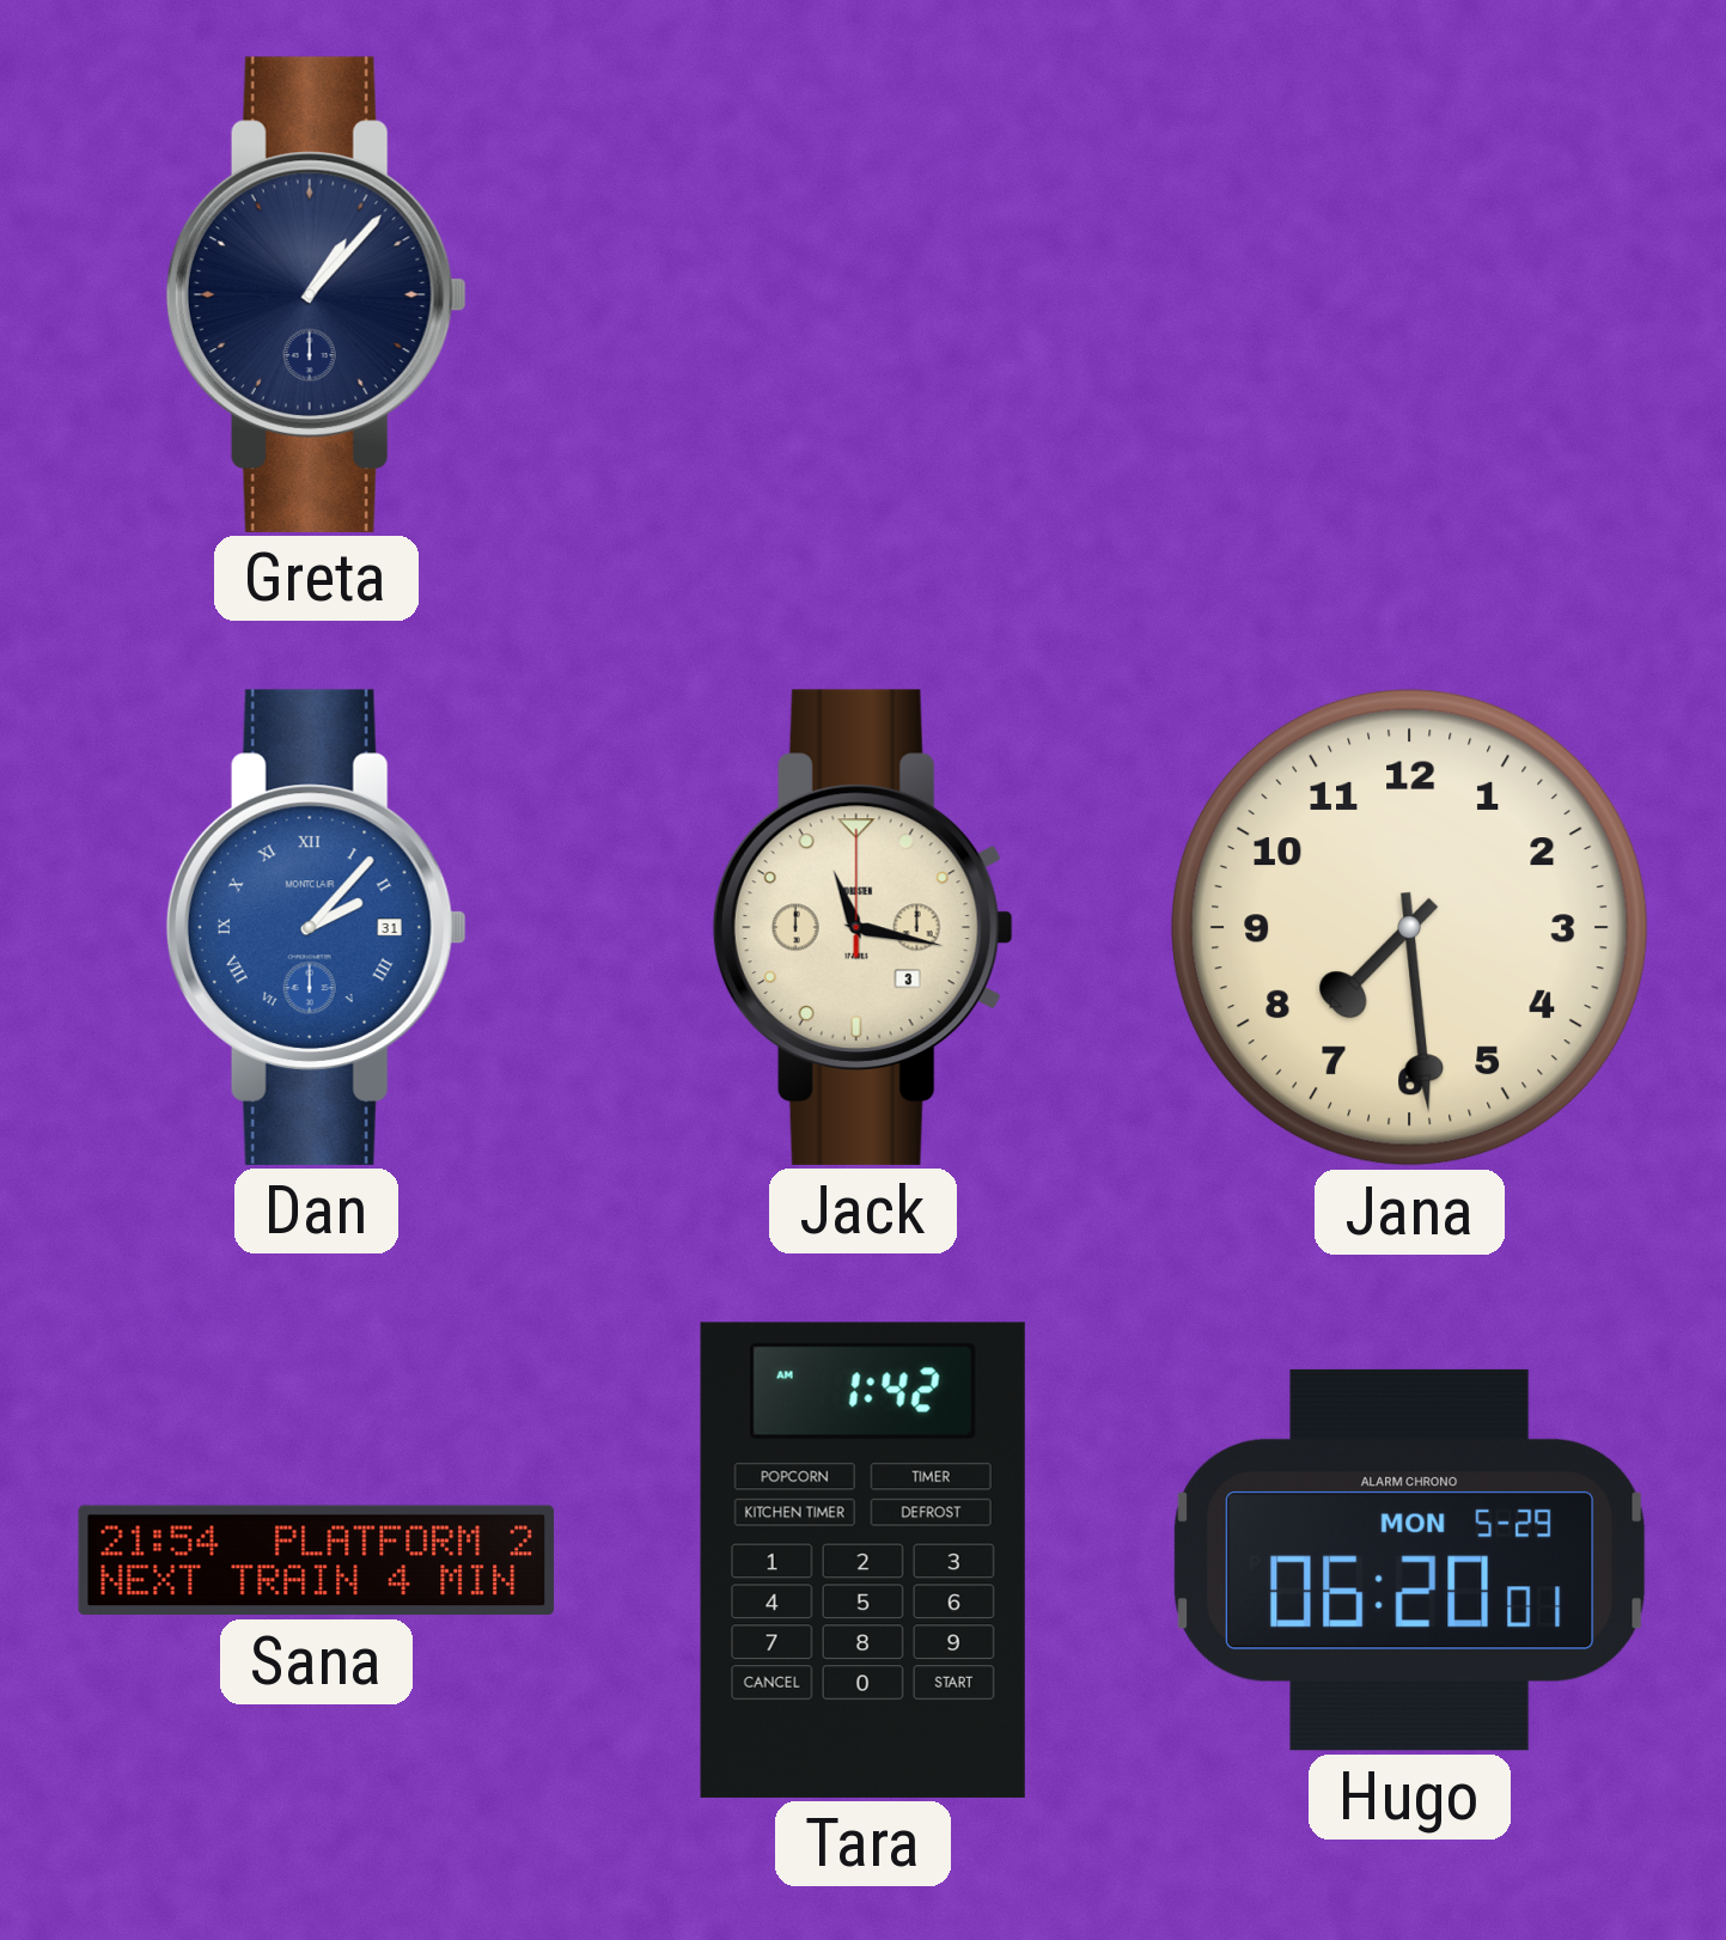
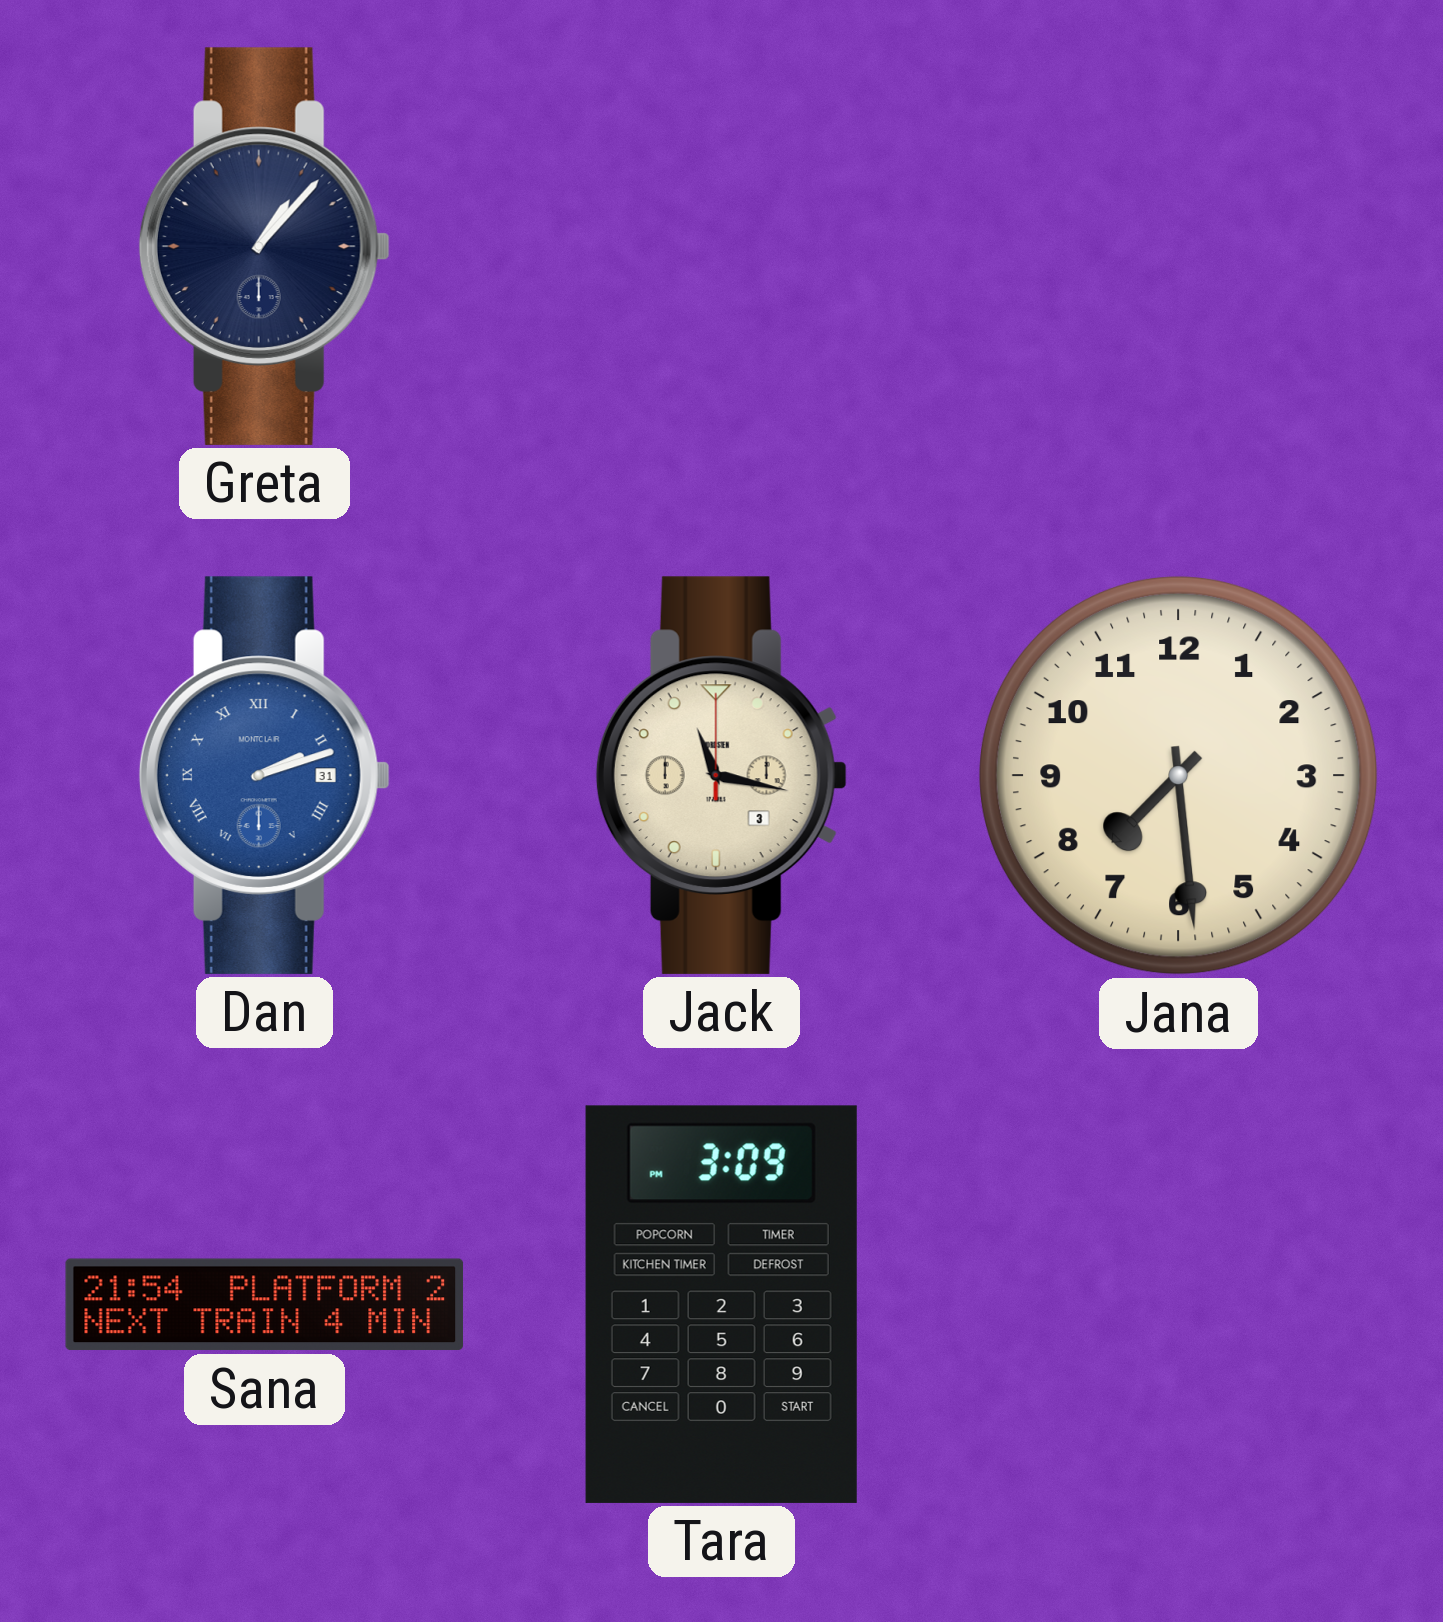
Dan: 2:07 -> 2:12 (264, 775)
Tara: 1:42 -> 3:09 (721, 1304)
Hugo: 06:20 -> none (1410, 1560)
